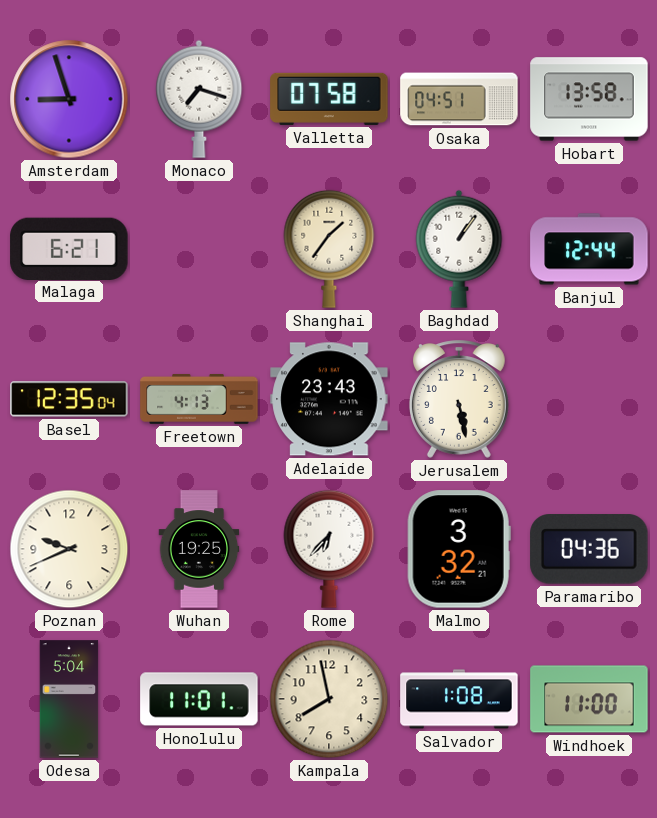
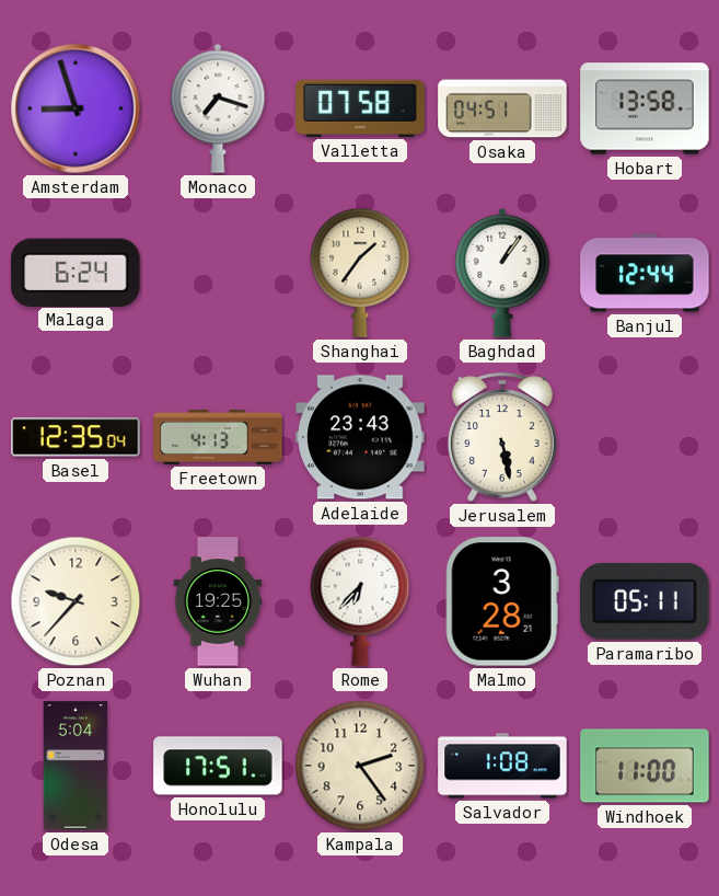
Malaga: 6:21 -> 6:24 (76, 272)
Poznan: 9:41 -> 9:37 (76, 601)
Malmo: 3:32 -> 3:28 (502, 601)
Paramaribo: 04:36 -> 05:11 (645, 601)
Honolulu: 11:01 -> 17:51 (218, 766)
Kampala: 7:58 -> 2:24 (360, 766)
